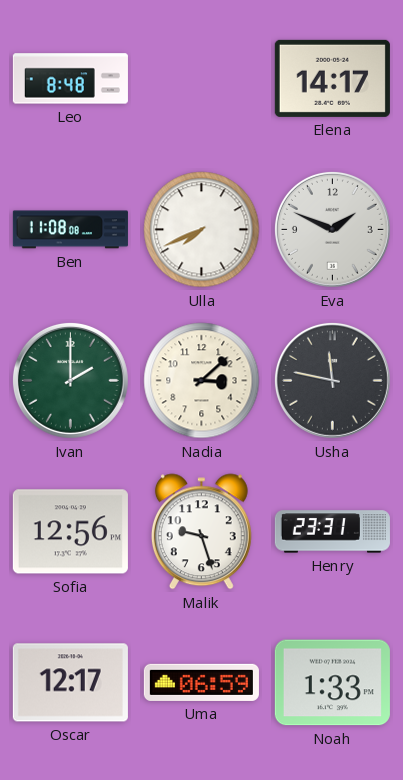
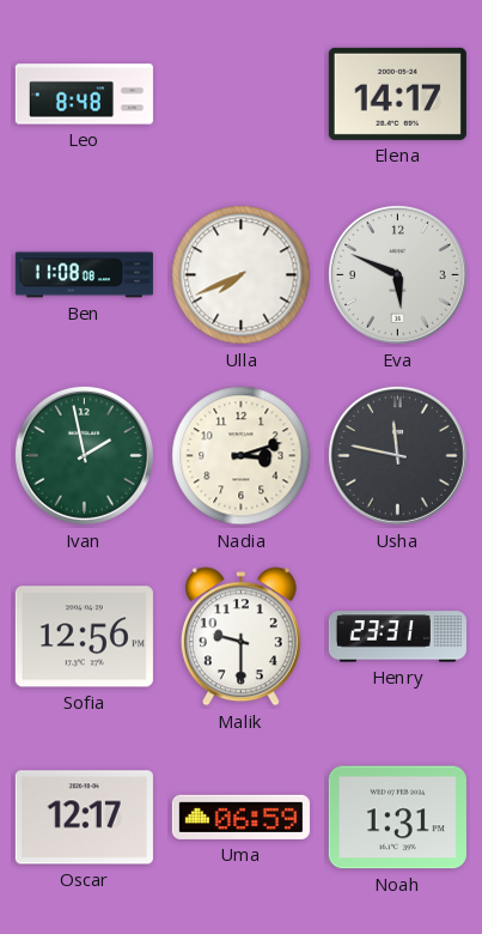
Eva: 1:49 -> 5:49 (397, 274)
Ivan: 2:00 -> 1:58 (84, 455)
Nadia: 3:08 -> 3:12 (242, 456)
Malik: 9:27 -> 9:30 (240, 637)
Noah: 1:33 -> 1:31 (397, 818)
